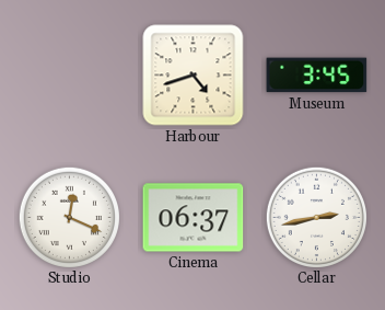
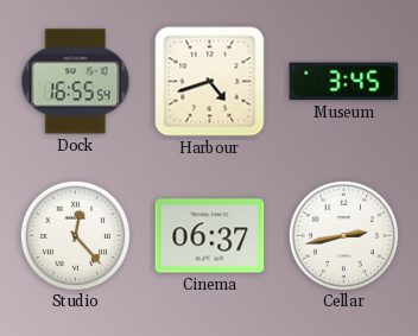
Dock: none -> 16:55 (76, 82)
Studio: 12:19 -> 12:23 (75, 235)
